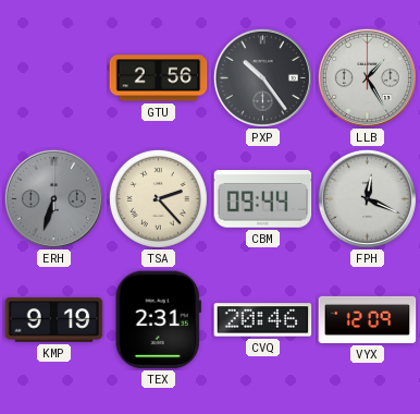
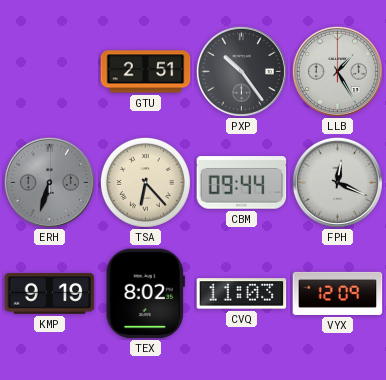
GTU: 2:56 -> 2:51 (146, 72)
TSA: 2:23 -> 6:23 (145, 182)
TEX: 2:31 -> 8:02 (145, 294)
CVQ: 20:46 -> 11:03 (242, 294)
